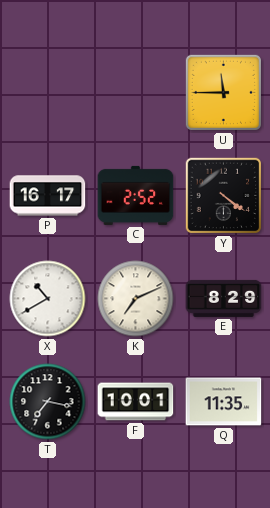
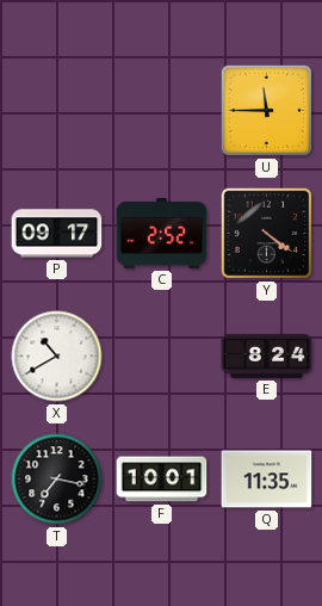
P: 16:17 -> 09:17 (57, 234)
K: 7:11 -> none (136, 299)
E: 8:29 -> 8:24 (267, 355)
